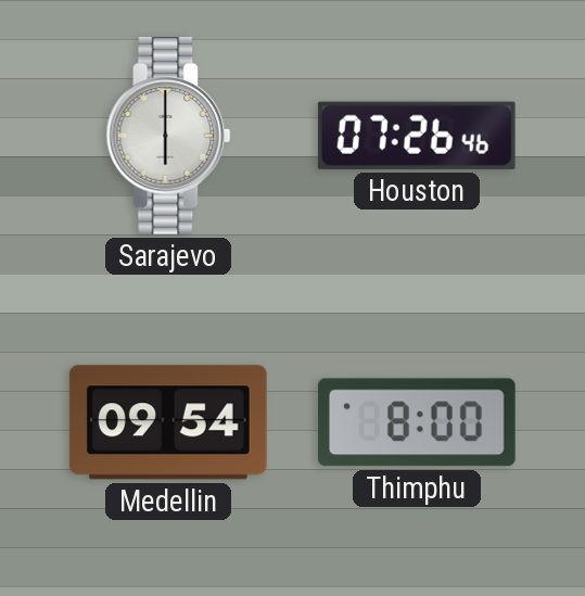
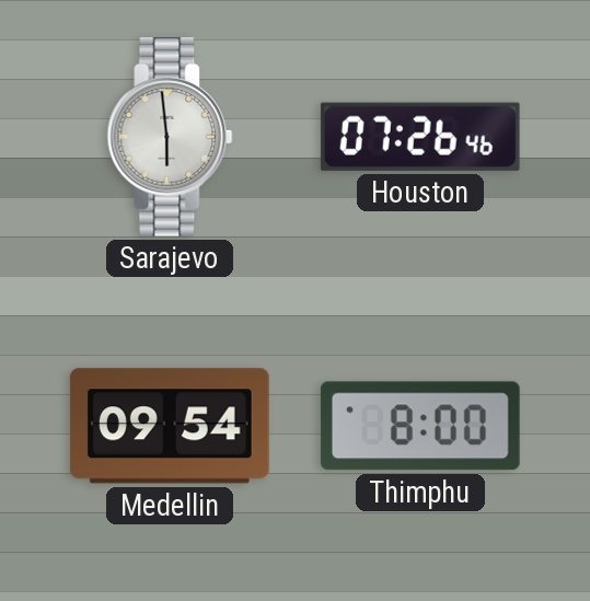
Sarajevo: 6:00 -> 5:59 (170, 138)
